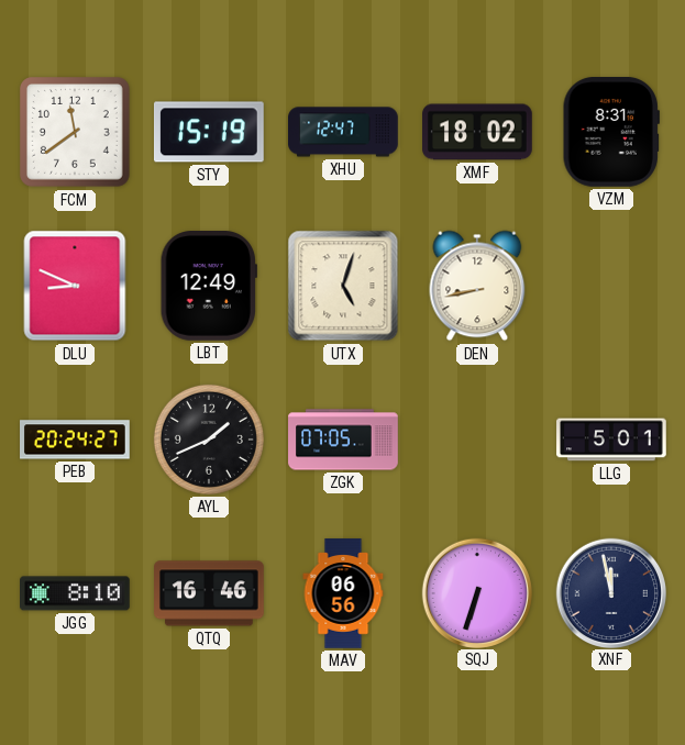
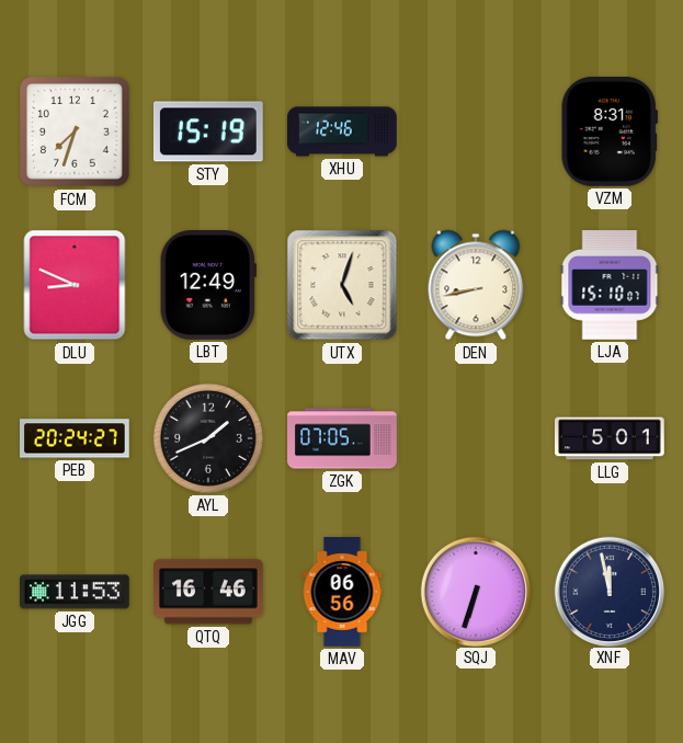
FCM: 11:39 -> 7:33 (76, 133)
XHU: 12:47 -> 12:46 (343, 132)
XMF: 18:02 -> none (477, 132)
LJA: none -> 15:10 (610, 286)
JGG: 8:10 -> 11:53 (76, 592)
